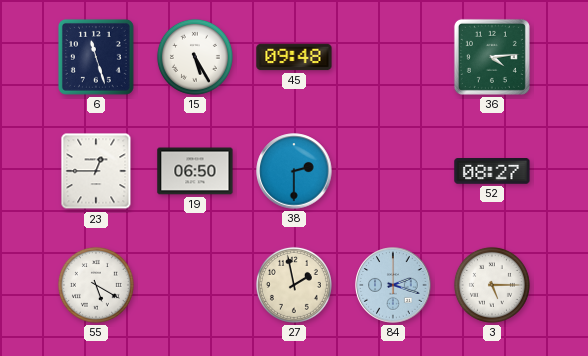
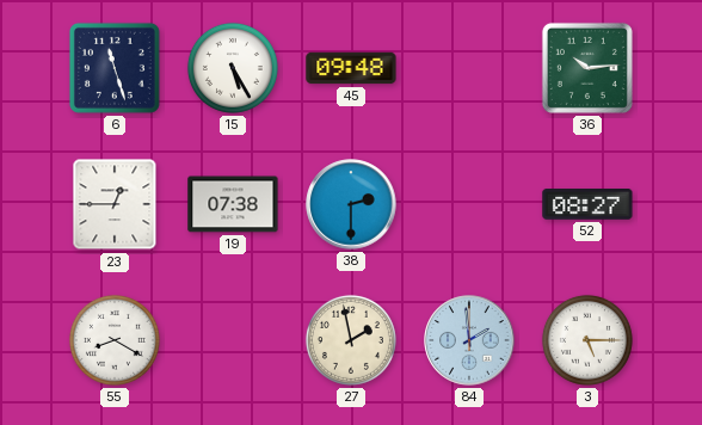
36: 4:14 -> 10:14 (587, 68)
19: 06:50 -> 07:38 (233, 204)
55: 5:20 -> 8:20 (115, 340)
84: 2:18 -> 1:59 (469, 340)
